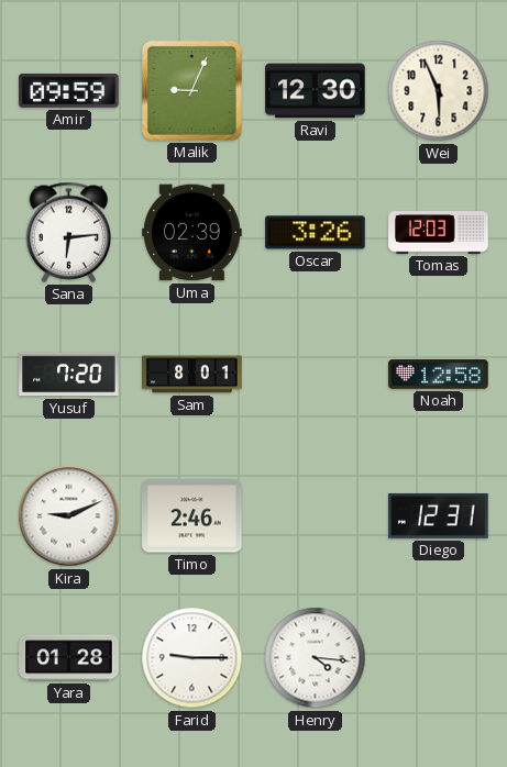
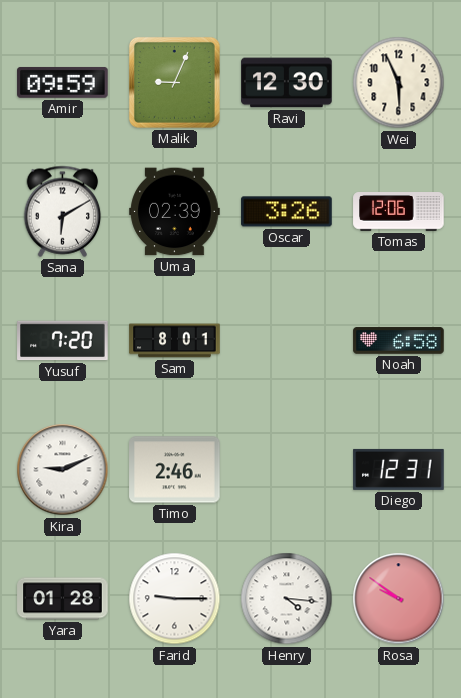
Sana: 6:14 -> 6:10 (63, 211)
Tomas: 12:03 -> 12:06 (399, 212)
Noah: 12:58 -> 6:58 (399, 341)
Rosa: none -> 9:51 (399, 599)
